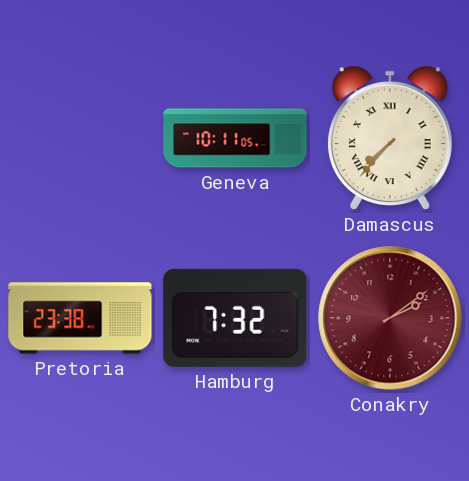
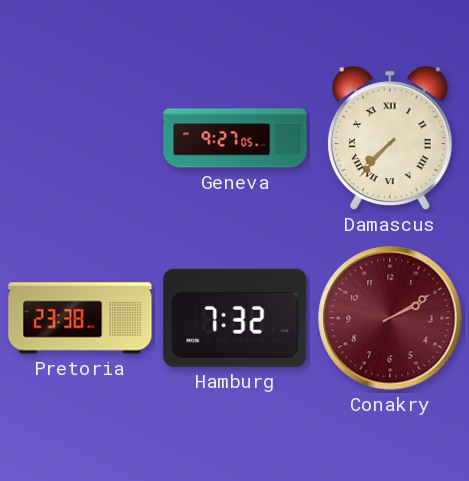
Geneva: 10:11 -> 9:27 (235, 138)
Conakry: 2:09 -> 2:10 (390, 318)
